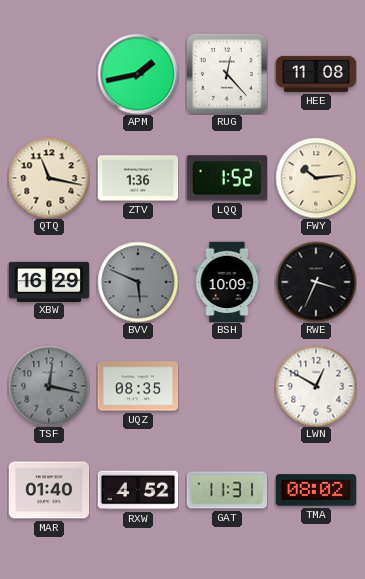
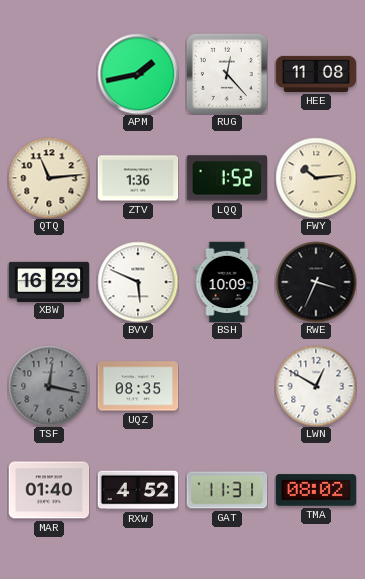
QTQ: 11:17 -> 11:14 (49, 178)
BVV dial: grey -> white (138, 282)
